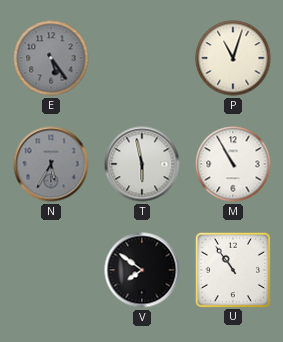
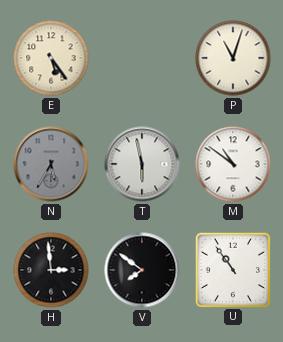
E dial: grey -> cream (51, 58)
M: 10:55 -> 10:51 (233, 164)
H: none -> 2:59 (51, 270)
